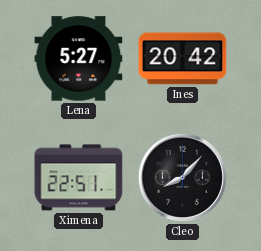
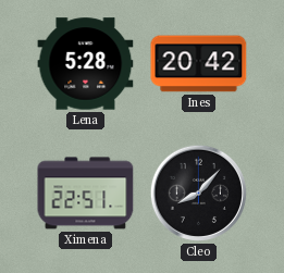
Lena: 5:27 -> 5:28 (86, 64)
